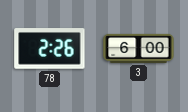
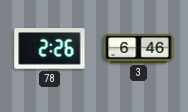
3: 6:00 -> 6:46 (139, 48)
